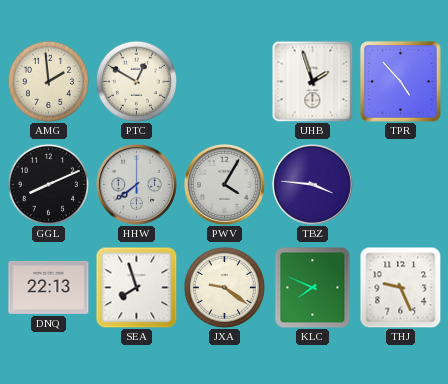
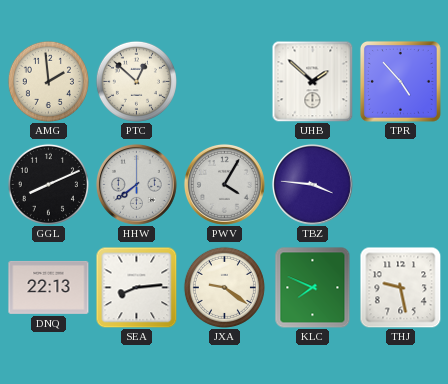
PTC: 12:50 -> 12:52 (136, 81)
UHB: 1:57 -> 1:52 (312, 81)
SEA: 7:57 -> 8:14 (136, 287)
THJ: 9:26 -> 9:28 (400, 287)
